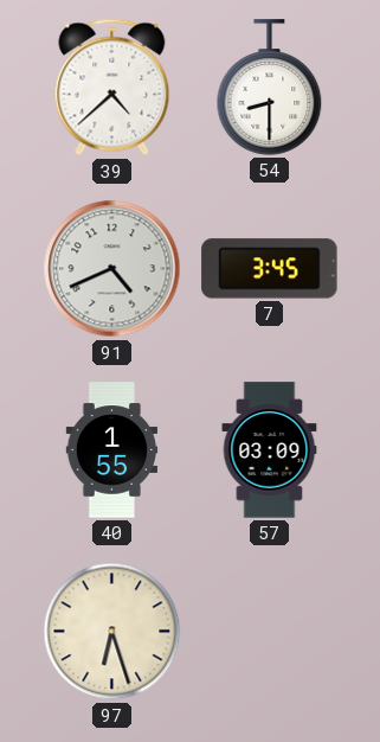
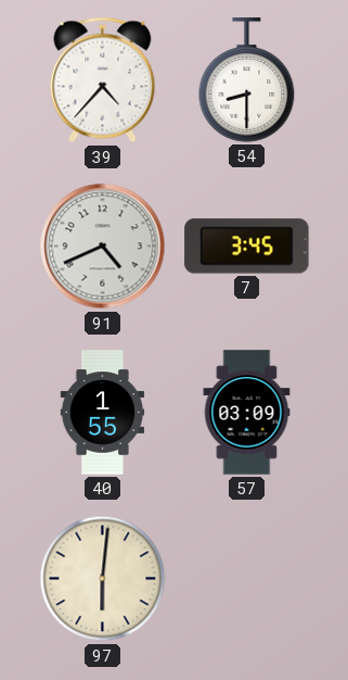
39: 4:38 -> 4:37 (103, 80)
97: 6:27 -> 6:01 (103, 579)
